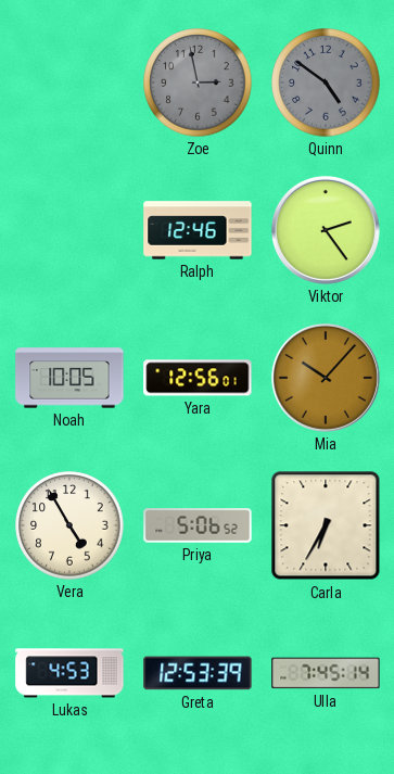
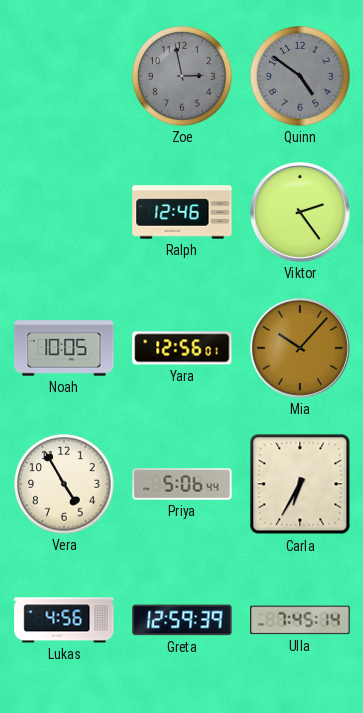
Priya: 5:06:52 -> 5:06:44 (182, 484)
Lukas: 4:53 -> 4:56 (64, 620)
Greta: 12:53 -> 12:59 (182, 620)
